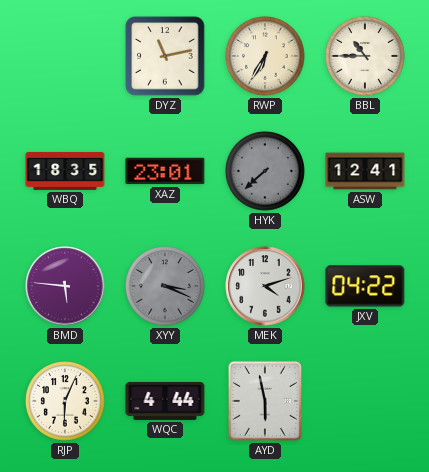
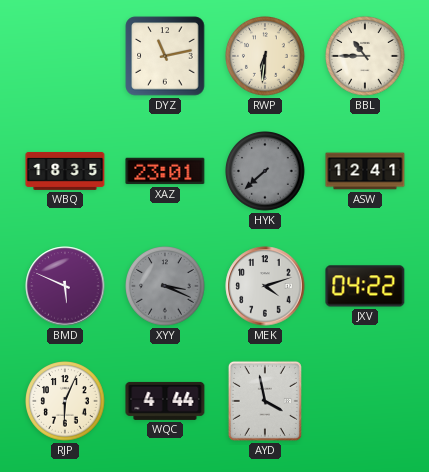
RWP: 6:35 -> 6:31 (266, 57)
BMD: 5:46 -> 5:49 (65, 286)
AYD: 5:58 -> 3:58 (265, 401)
